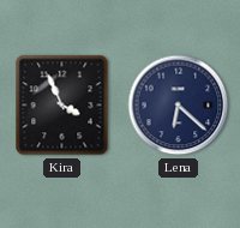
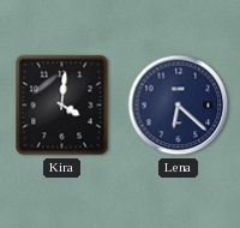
Kira: 3:56 -> 4:01 (62, 106)
